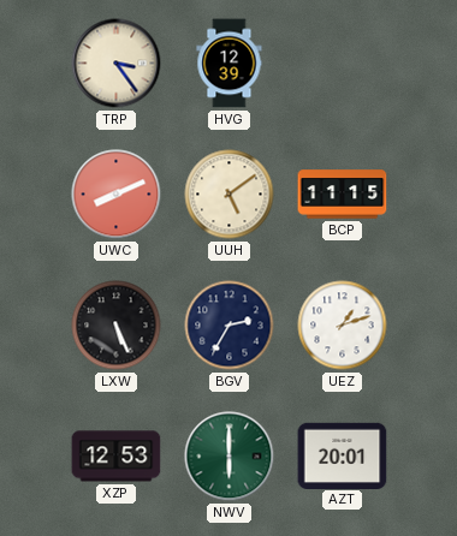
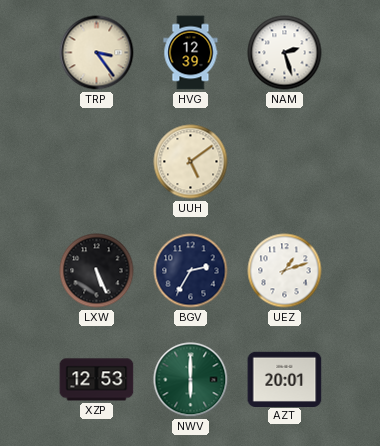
NAM: none -> 2:27 (285, 53)
UWC: 8:11 -> none (117, 195)
BCP: 11:15 -> none (343, 195)
